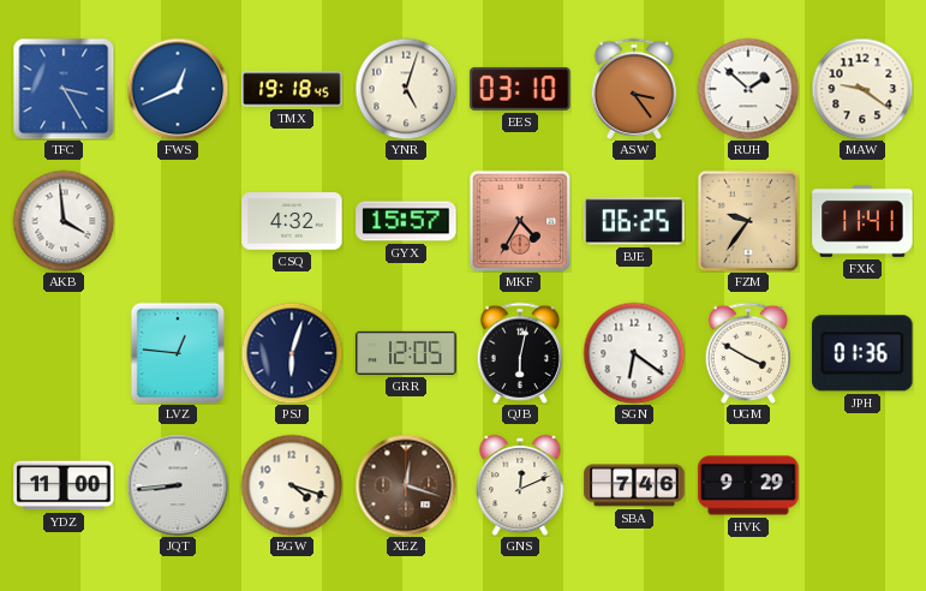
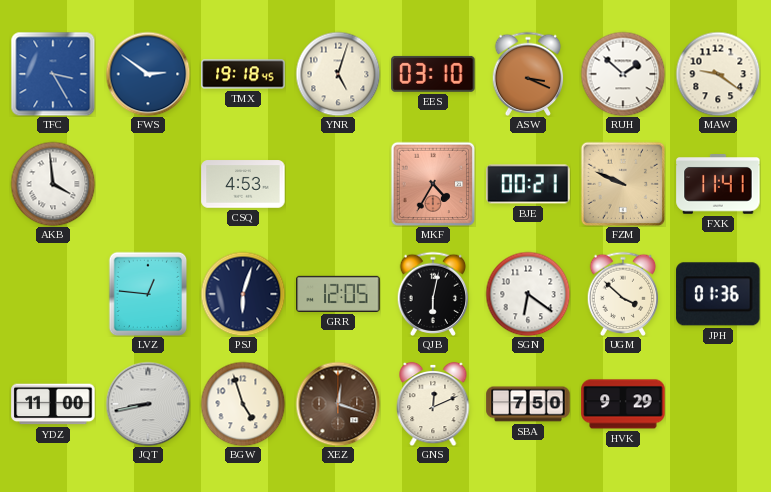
FWS: 12:41 -> 2:51 (148, 74)
ASW: 3:24 -> 3:19 (528, 73)
CSQ: 4:32 -> 4:53 (243, 184)
GYX: 15:57 -> none (406, 221)
BJE: 06:25 -> 00:21 (528, 184)
FZM: 9:36 -> 9:49 (623, 184)
UGM: 3:50 -> 3:52 (623, 293)
JQT: 8:44 -> 8:43 (148, 404)
BGW: 4:18 -> 4:57 (243, 404)
SBA: 7:46 -> 7:50 (528, 404)
